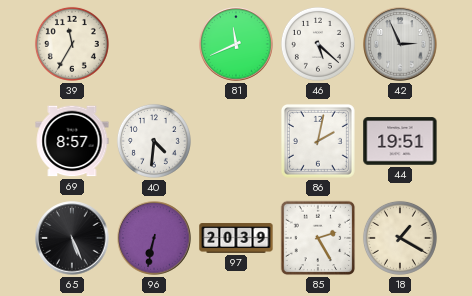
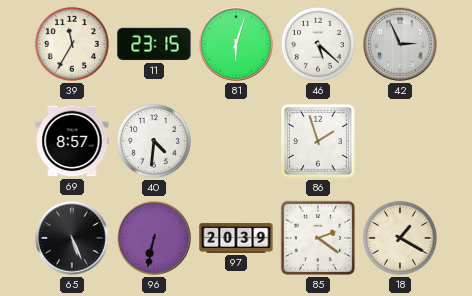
11: none -> 23:15 (154, 44)
81: 11:41 -> 6:03 (236, 44)
86: 2:02 -> 1:57 (318, 141)
44: 19:51 -> none (400, 141)
85: 2:25 -> 2:21 (318, 238)
